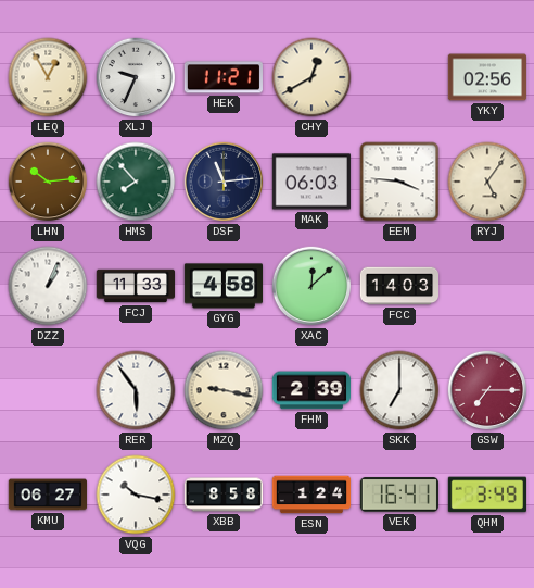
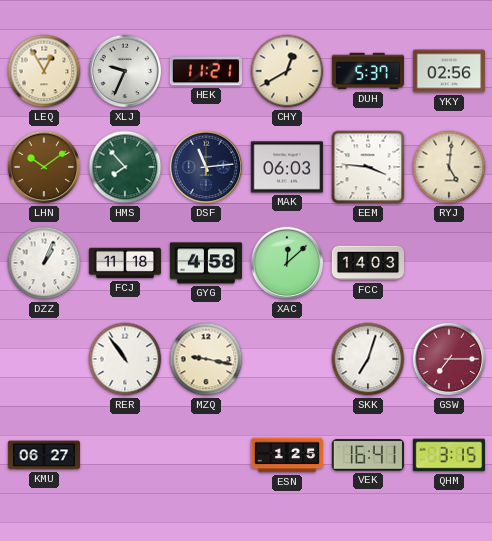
DUH: none -> 5:37 (367, 71)
LHN: 10:14 -> 10:09 (44, 167)
RYJ: 5:06 -> 5:01 (449, 167)
FCJ: 11:33 -> 11:18 (124, 263)
RER: 5:54 -> 10:54 (125, 359)
FHM: 2:39 -> none (310, 390)
SKK: 7:00 -> 7:03 (368, 359)
VQG: 10:17 -> none (136, 495)
XBB: 8:58 -> none (223, 495)
ESN: 1:24 -> 1:25 (286, 455)
QHM: 3:49 -> 3:15 (448, 455)
